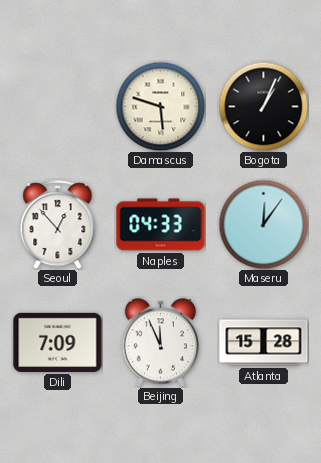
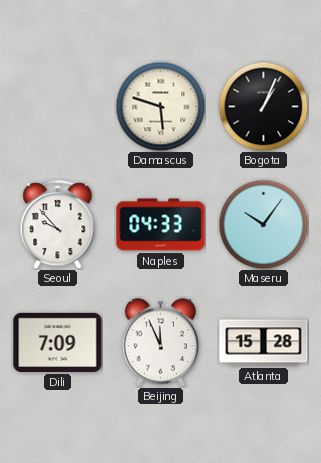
Seoul: 12:53 -> 9:53 (58, 225)
Maseru: 12:06 -> 10:06 (263, 224)
